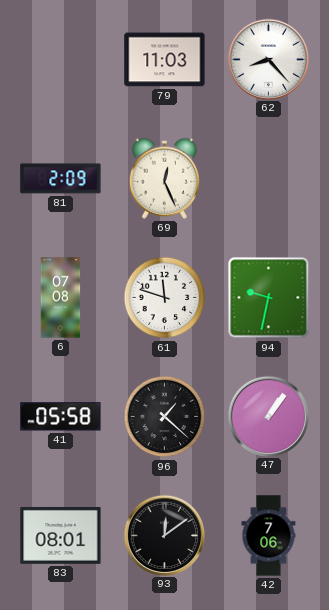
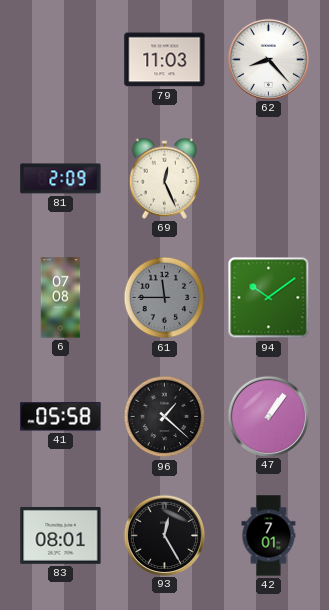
61: 11:48 -> 11:45 (165, 298)
61 dial: white -> grey (165, 298)
94: 9:32 -> 10:09 (269, 298)
93: 12:09 -> 12:25 (164, 535)
42: 7:06 -> 7:01 (269, 536)
